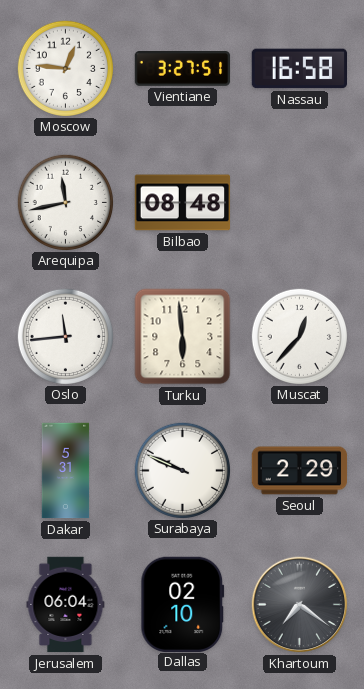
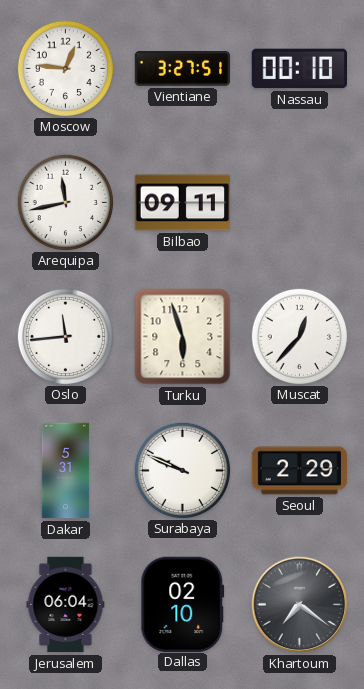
Nassau: 16:58 -> 00:10 (299, 69)
Bilbao: 08:48 -> 09:11 (183, 203)
Turku: 5:59 -> 5:57 (183, 337)
